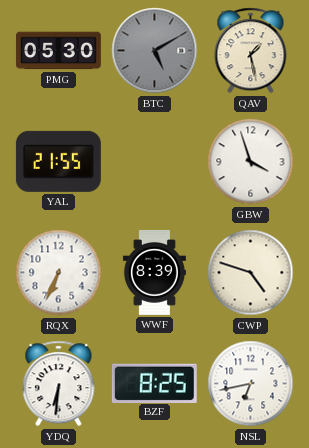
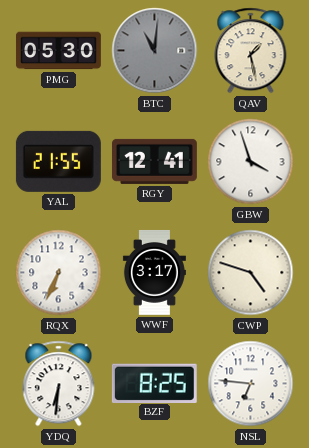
BTC: 5:10 -> 11:01 (155, 51)
RGY: none -> 12:41 (154, 161)
WWF: 8:39 -> 3:17 (154, 272)
NSL: 6:43 -> 6:46 (251, 384)
